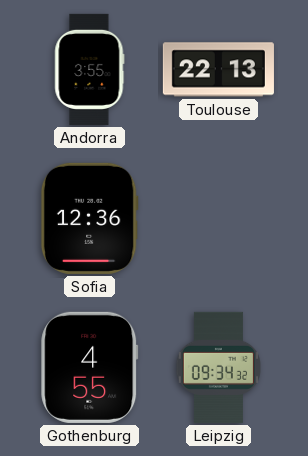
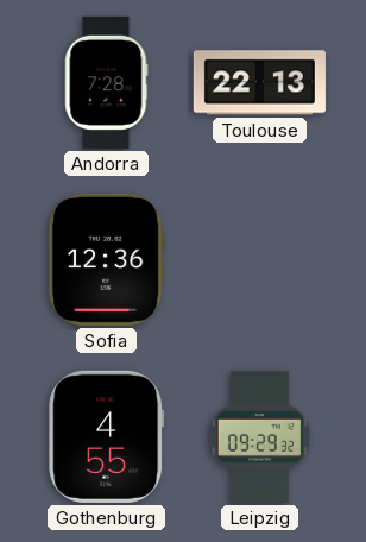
Andorra: 3:55 -> 7:28 (107, 82)
Leipzig: 09:34 -> 09:29 (259, 436)
